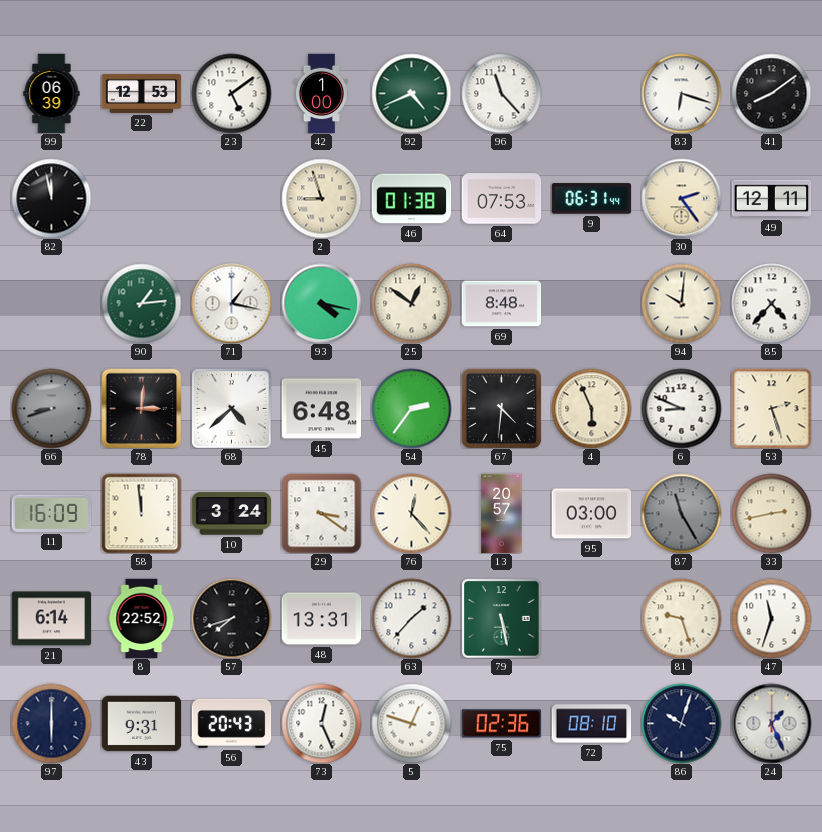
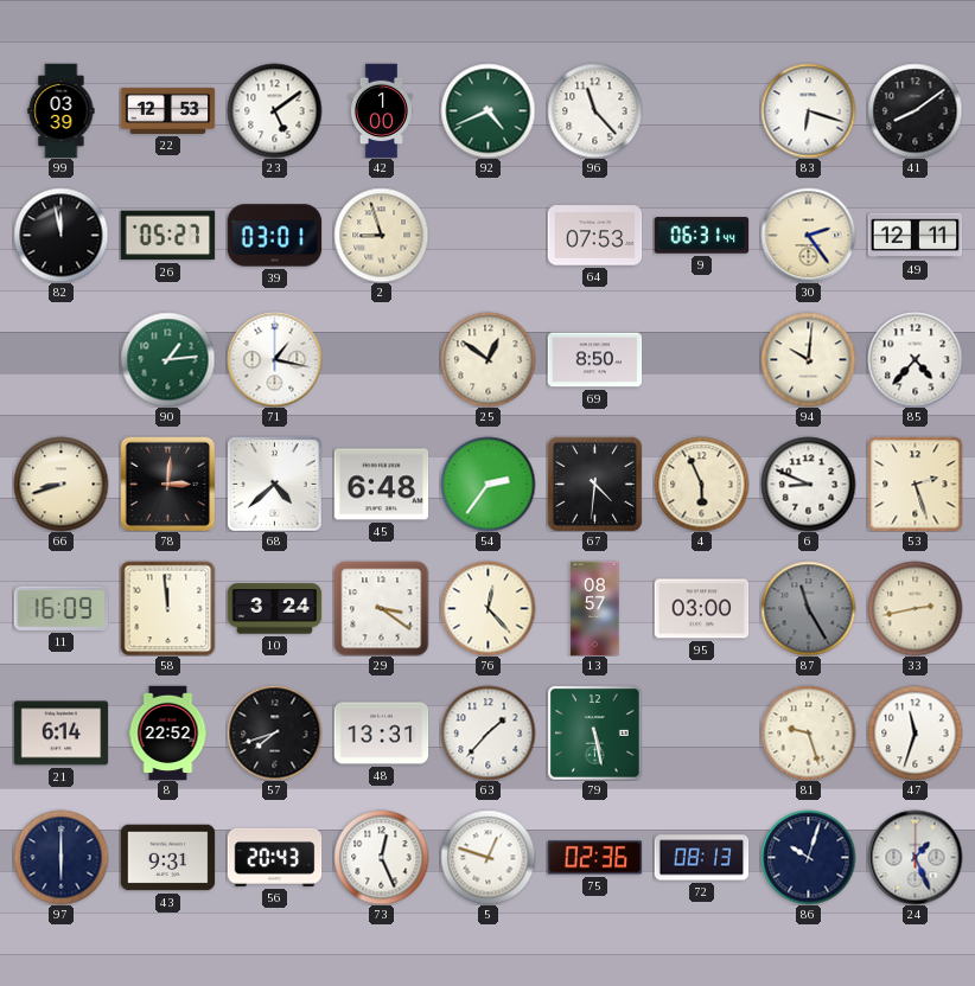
99: 06:39 -> 03:39 (62, 110)
26: none -> 05:27 (167, 236)
39: none -> 03:01 (274, 236)
46: 01:38 -> none (411, 199)
93: 4:17 -> none (321, 303)
69: 8:48 -> 8:50 (594, 360)
66 dial: grey -> cream (60, 484)
13: 20:57 -> 08:57 (595, 608)
72: 08:10 -> 08:13 (701, 858)
